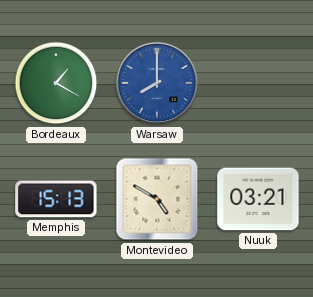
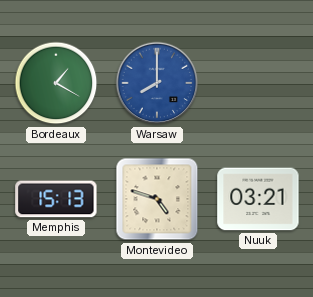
Montevideo: 4:50 -> 4:48 (157, 199)
